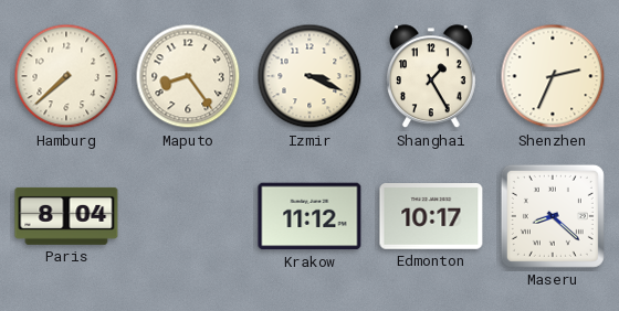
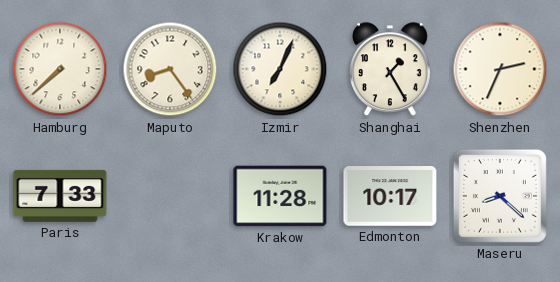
Izmir: 3:19 -> 7:04 (280, 69)
Paris: 8:04 -> 7:33 (60, 196)
Krakow: 11:12 -> 11:28 (280, 196)
